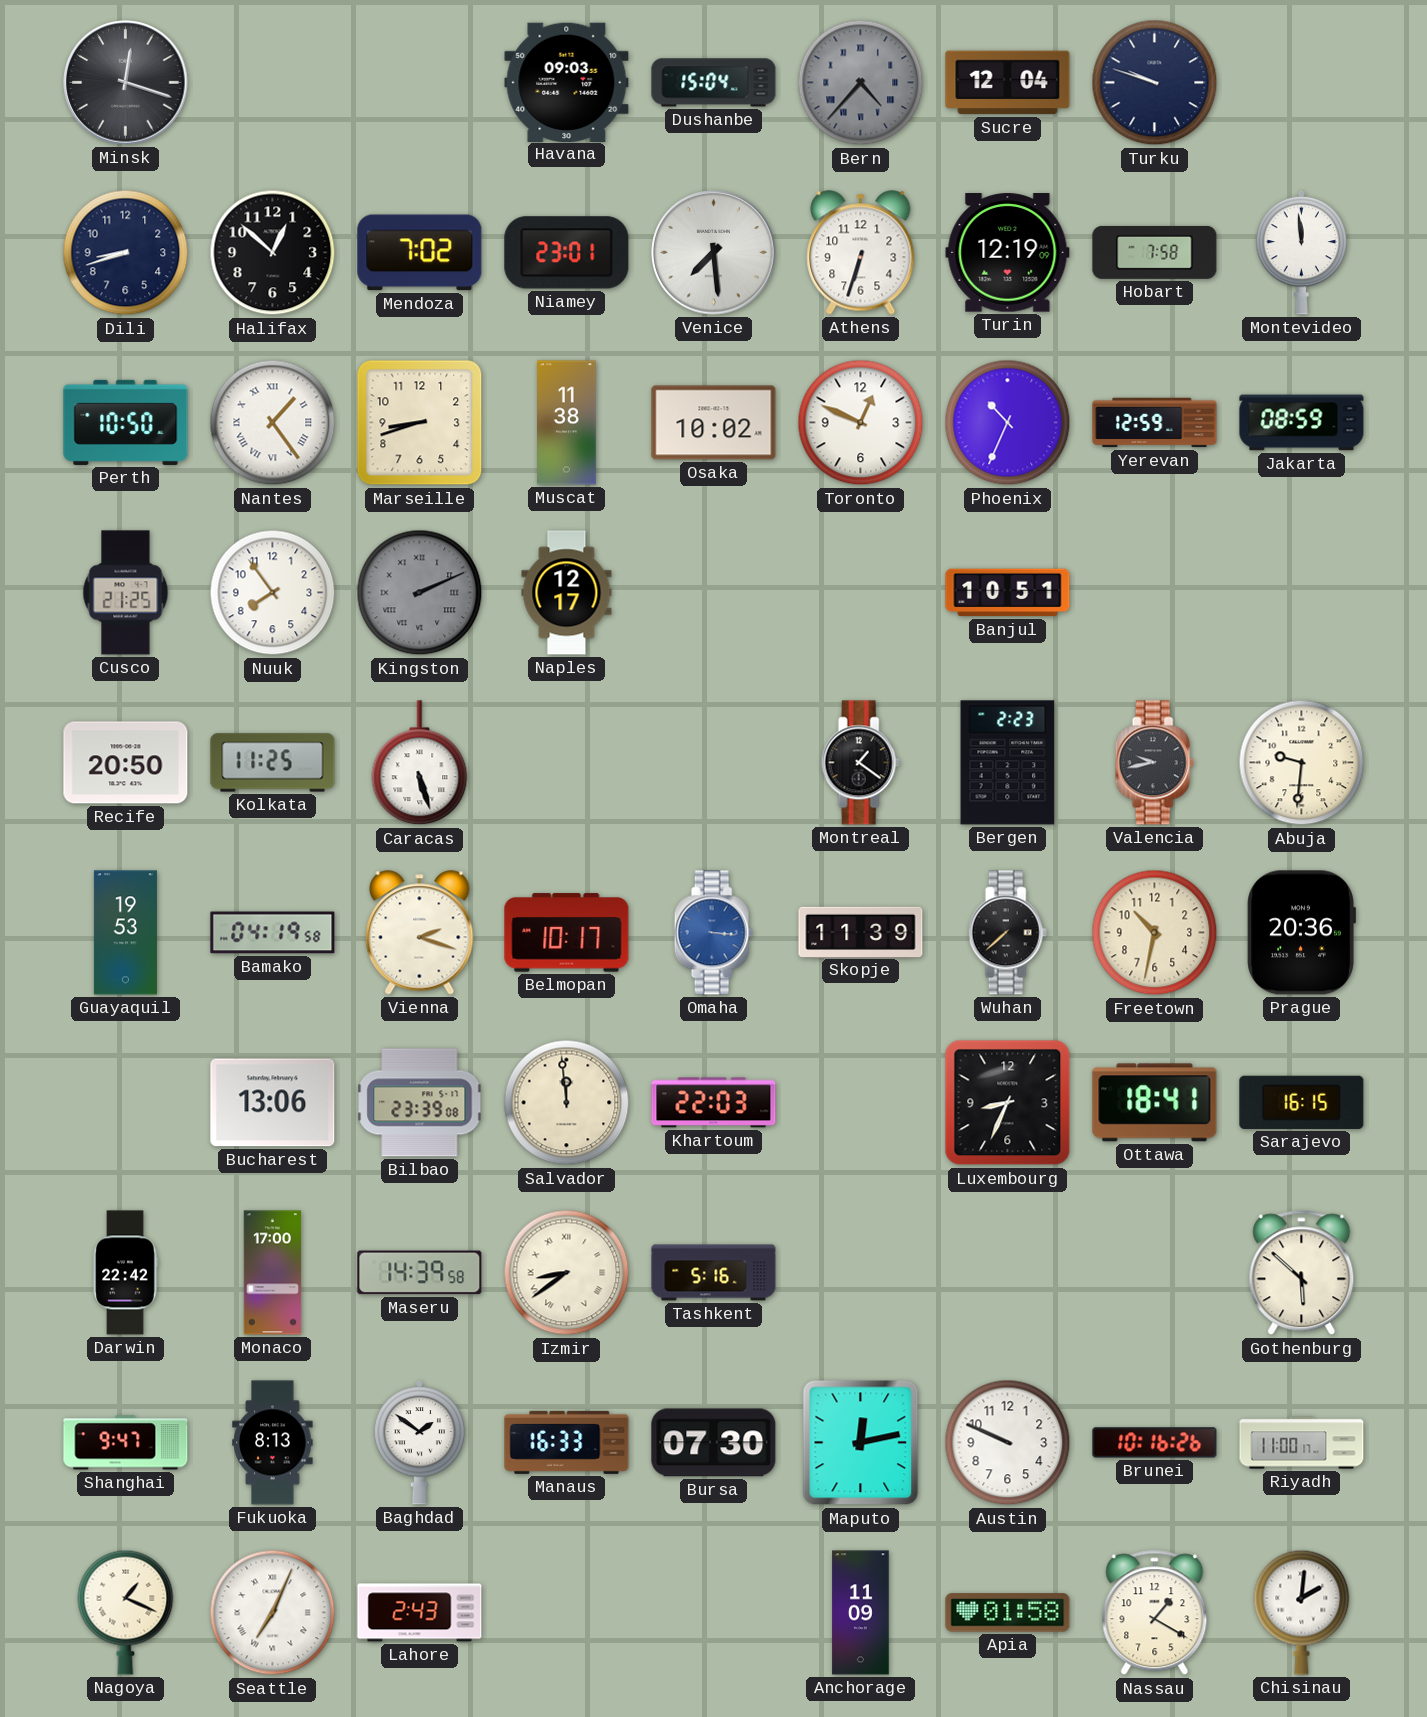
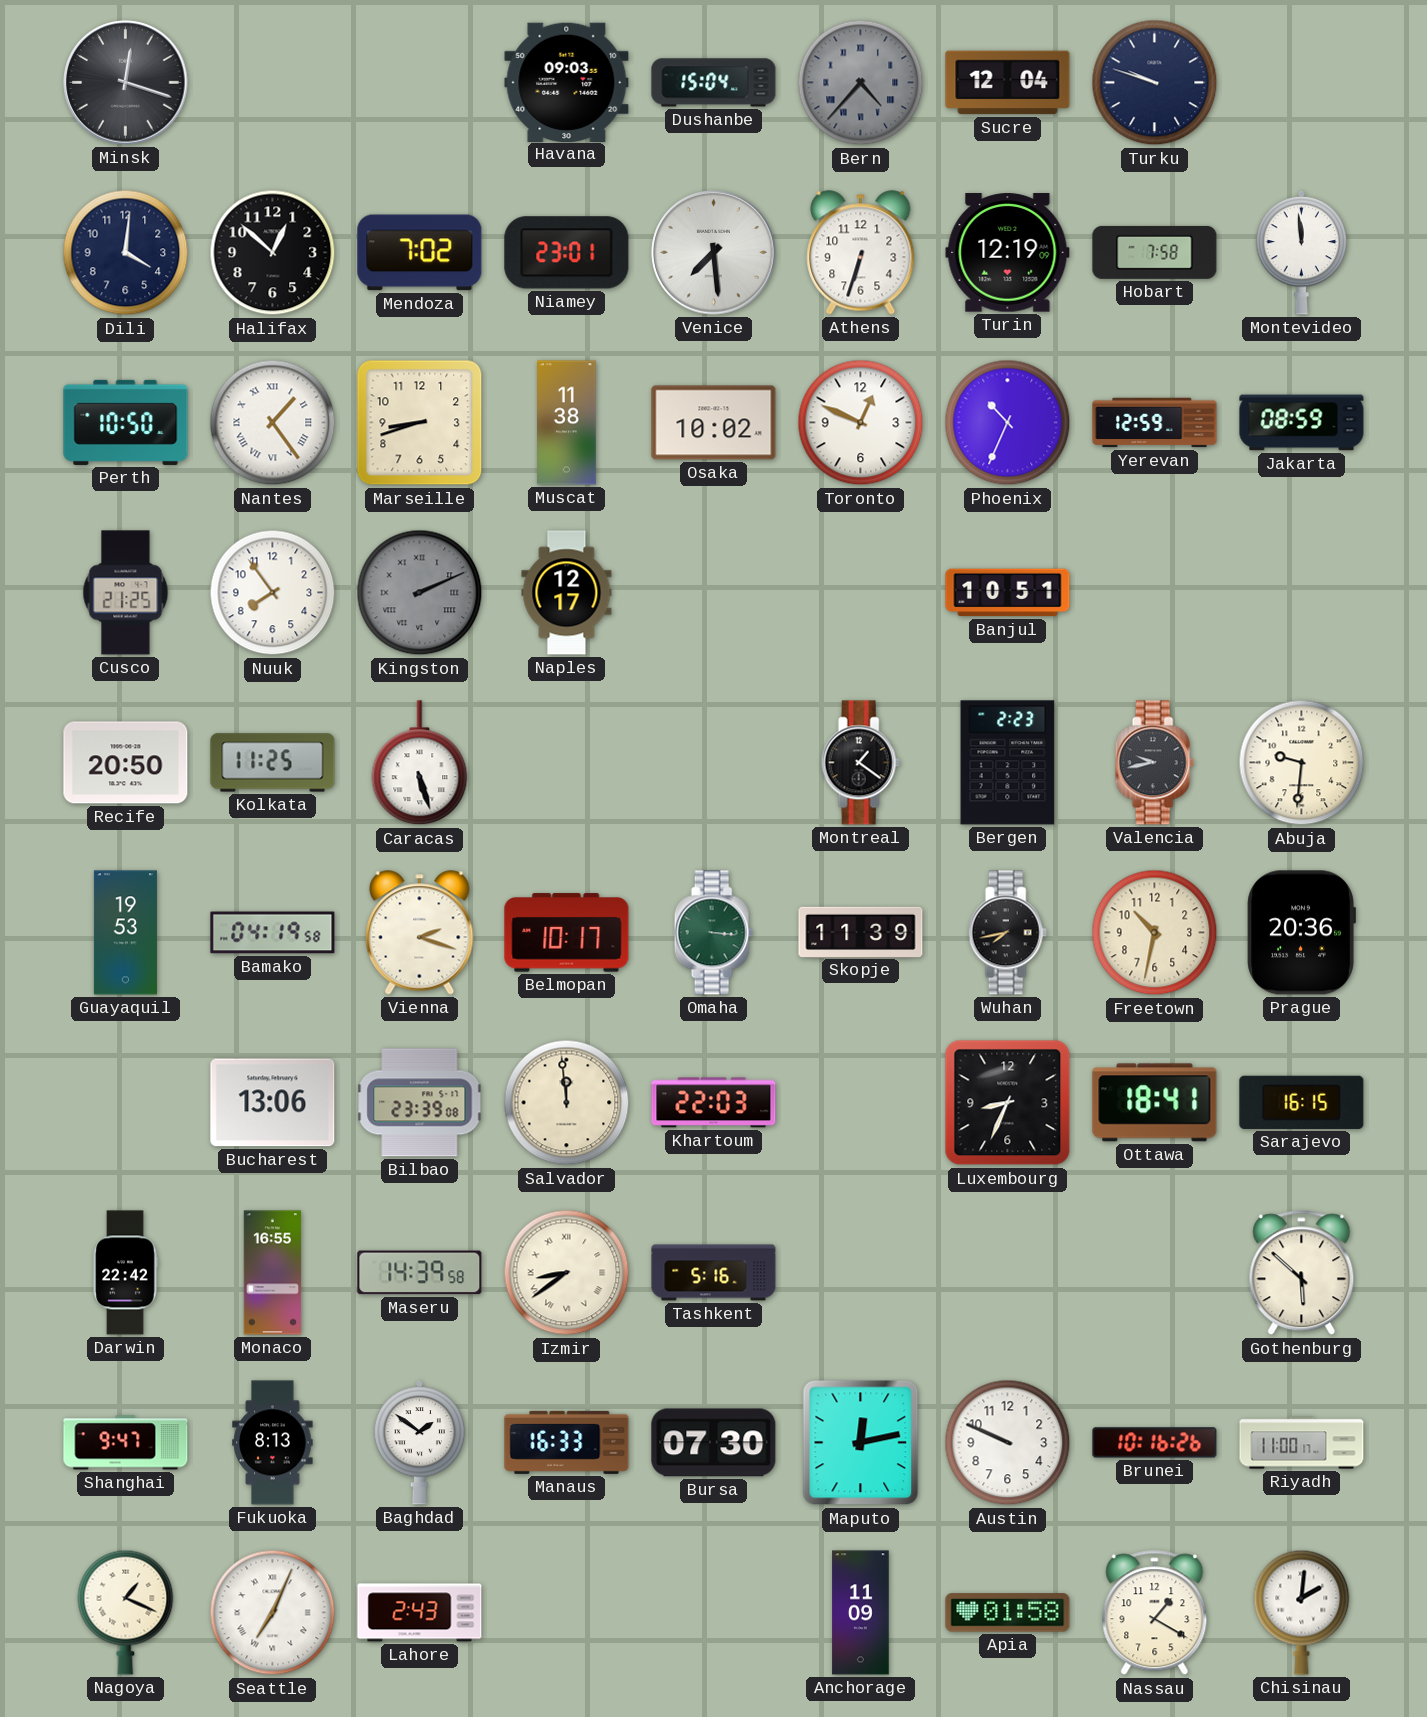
Dili: 8:42 -> 4:01 (126, 253)
Omaha dial: blue -> green (713, 933)
Wuhan: 7:38 -> 7:43 (1007, 933)
Monaco: 17:00 -> 16:55 (273, 1273)
